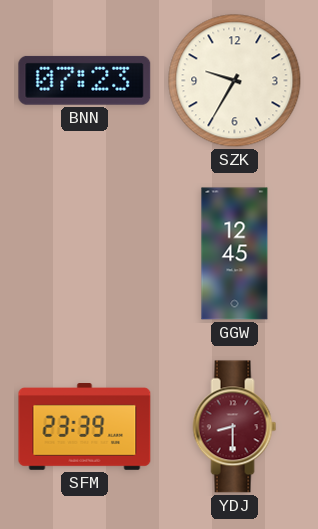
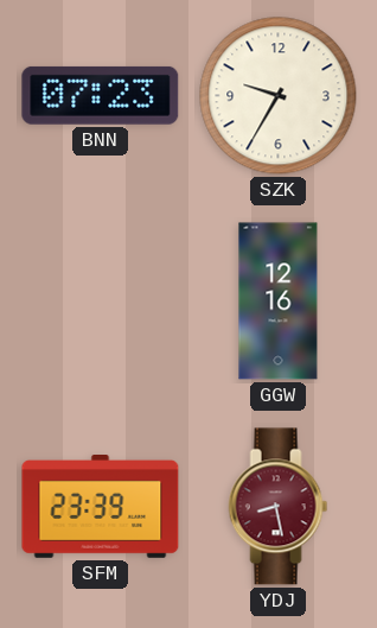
GGW: 12:45 -> 12:16 (279, 302)
YDJ: 8:30 -> 8:28 (279, 507)
